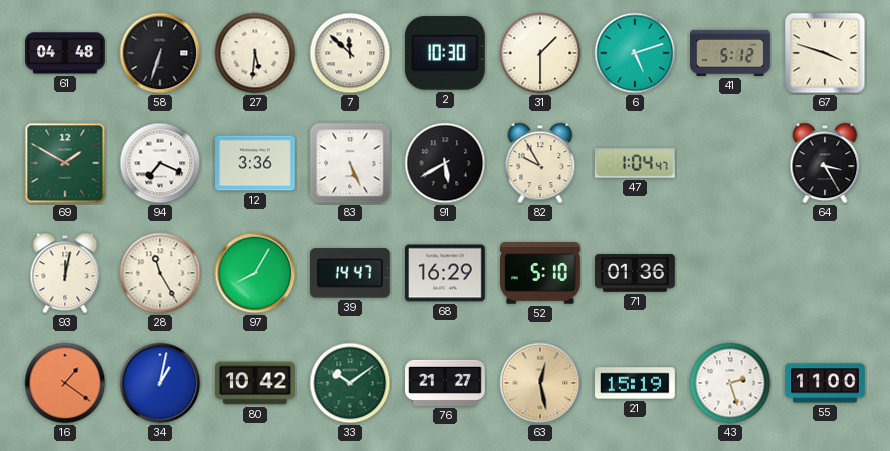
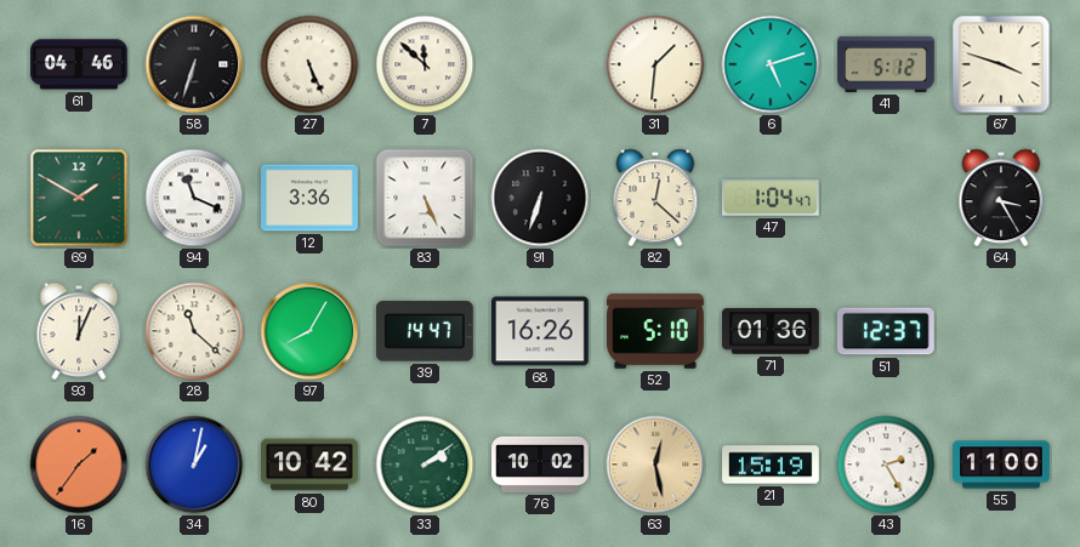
61: 04:48 -> 04:46 (80, 64)
27: 5:31 -> 5:26 (309, 64)
2: 10:30 -> none (445, 53)
31: 1:30 -> 1:31 (655, 64)
94: 7:19 -> 11:19 (194, 198)
91: 5:40 -> 6:33 (540, 198)
82: 9:55 -> 12:22 (655, 198)
93: 12:02 -> 12:04 (79, 331)
28: 11:25 -> 11:22 (194, 331)
68: 16:29 -> 16:26 (541, 331)
51: none -> 12:37 (886, 331)
16: 1:21 -> 1:36 (79, 465)
33: 10:09 -> 2:09 (425, 465)
76: 21:27 -> 10:02 (540, 465)
43: 2:27 -> 2:25 (886, 465)
